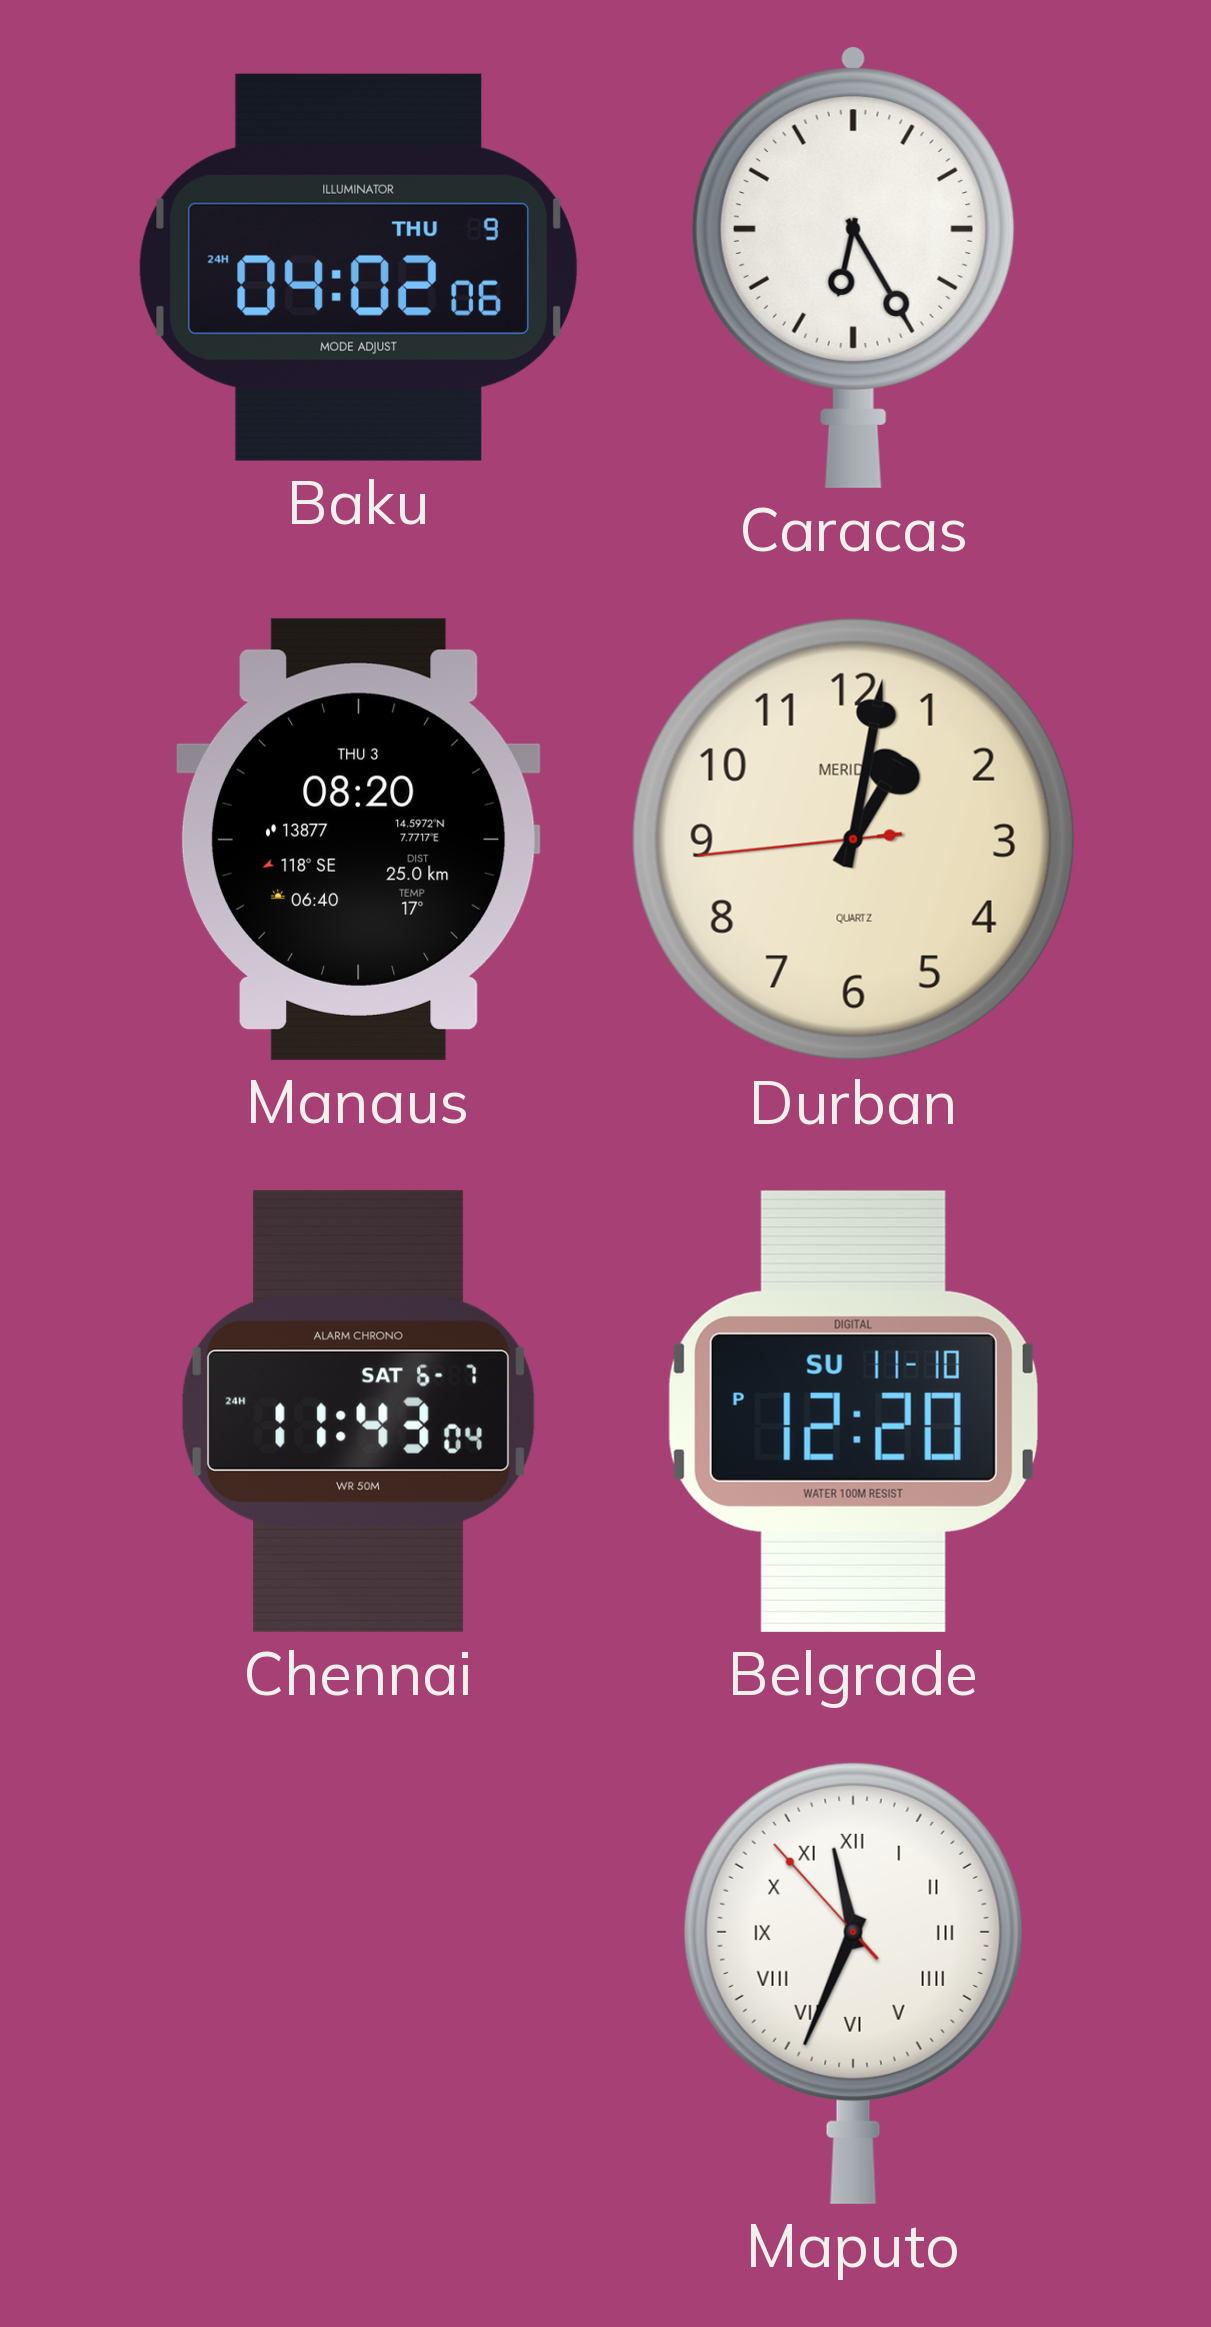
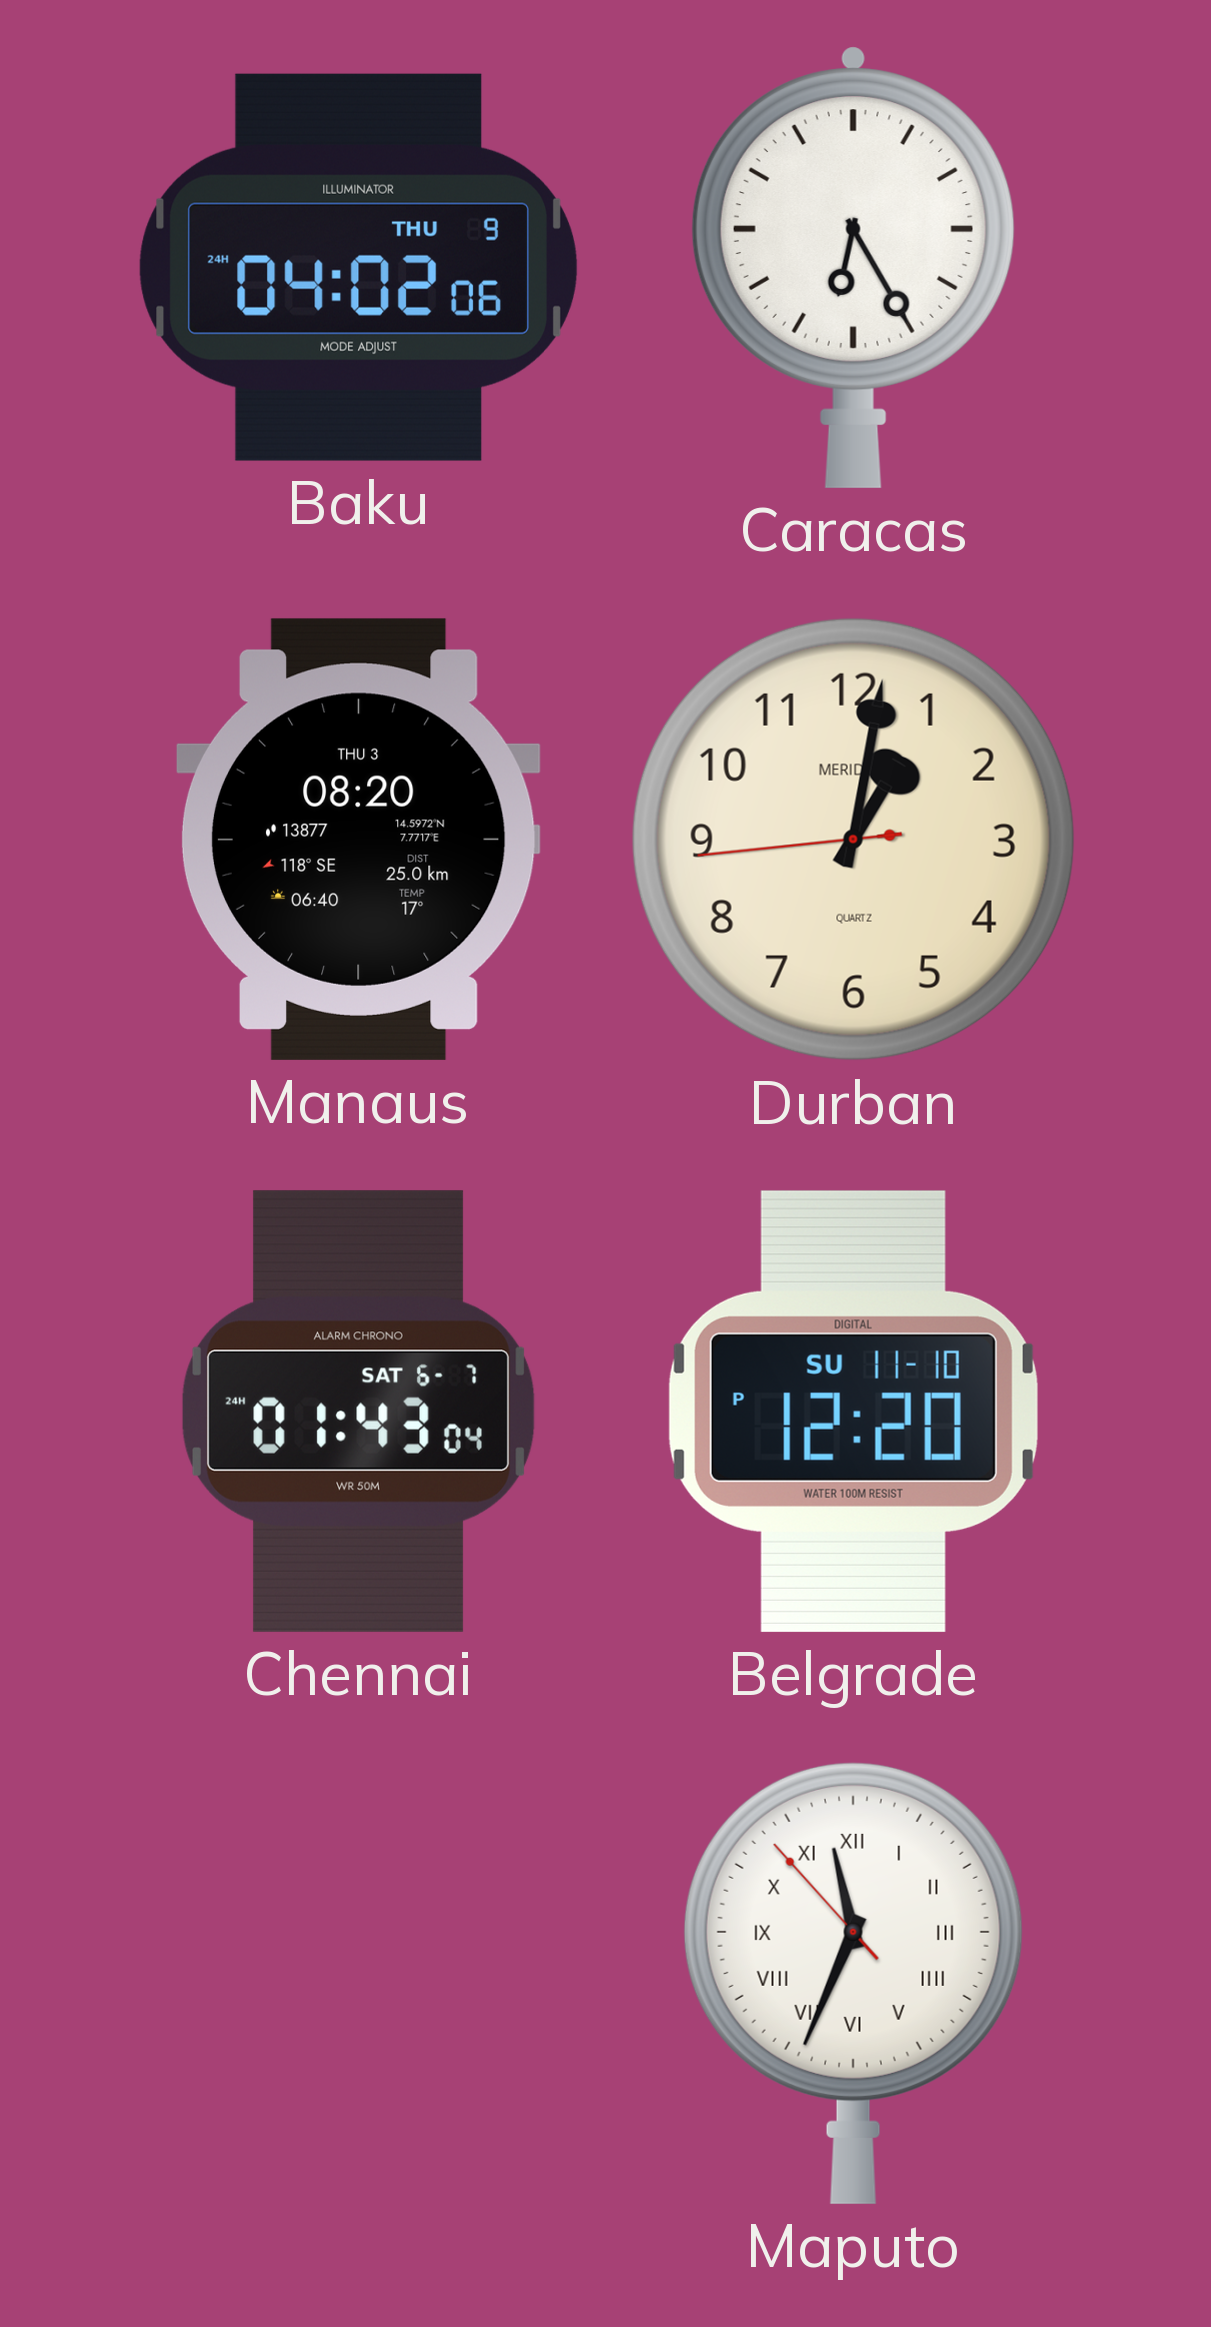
Chennai: 11:43 -> 01:43 (358, 1411)
